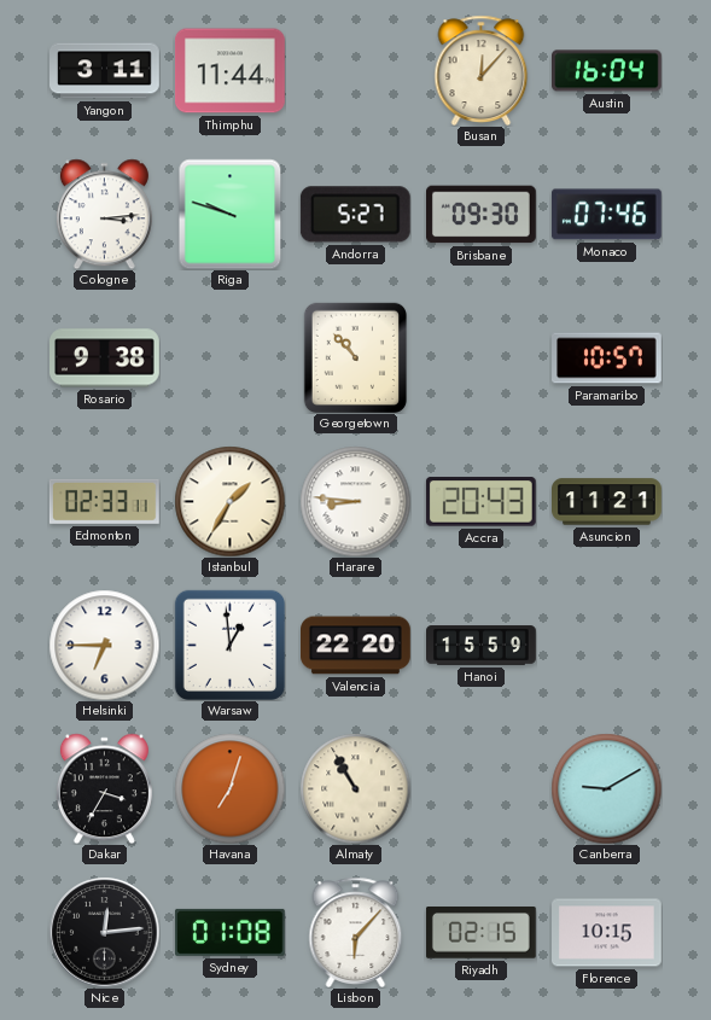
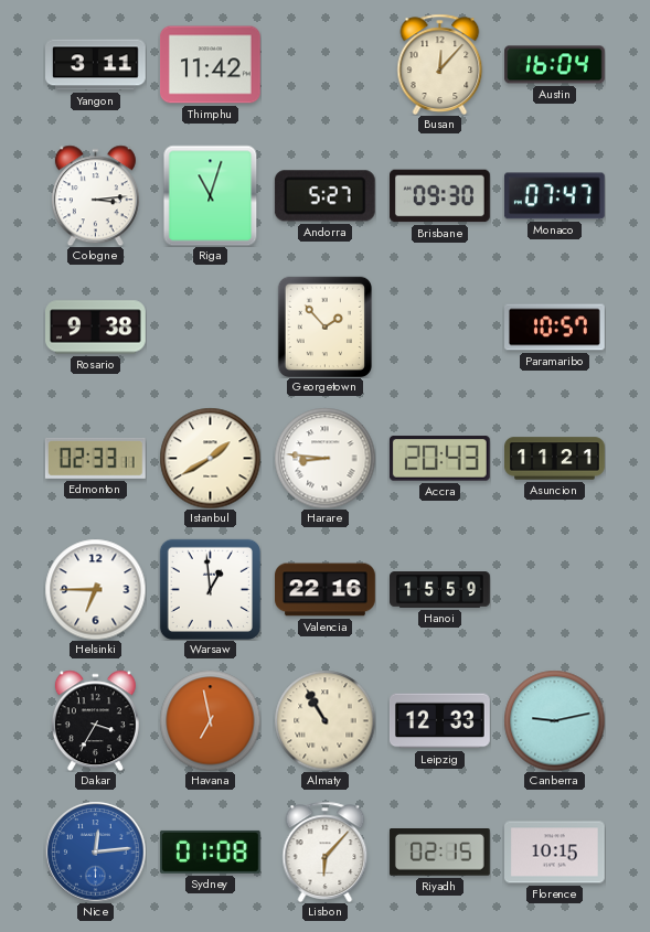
Thimphu: 11:44 -> 11:42 (211, 65)
Riga: 9:48 -> 11:03 (211, 195)
Monaco: 07:46 -> 07:47 (554, 196)
Georgetown: 10:53 -> 1:53 (324, 326)
Istanbul: 1:35 -> 1:40 (210, 458)
Valencia: 22:20 -> 22:16 (326, 590)
Havana: 7:03 -> 6:58 (210, 720)
Leipzig: none -> 12:33 (439, 721)
Canberra: 9:10 -> 9:13 (554, 720)
Nice dial: black -> blue (95, 851)
